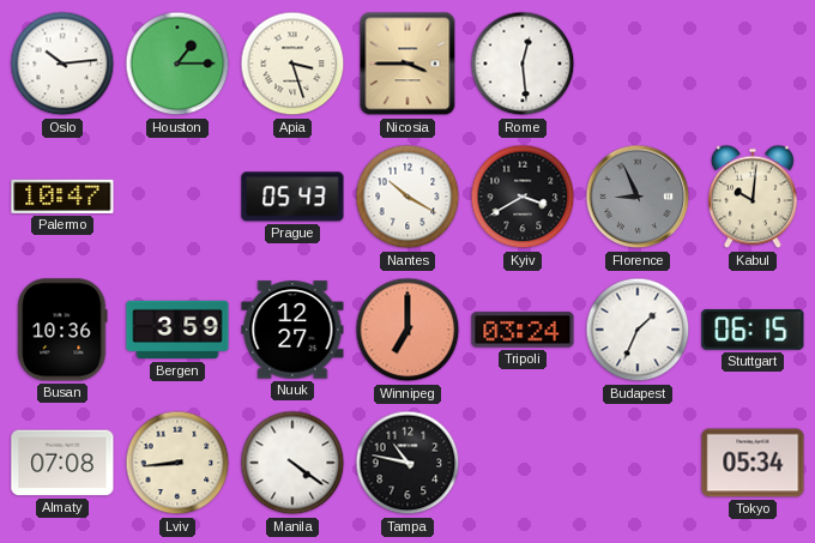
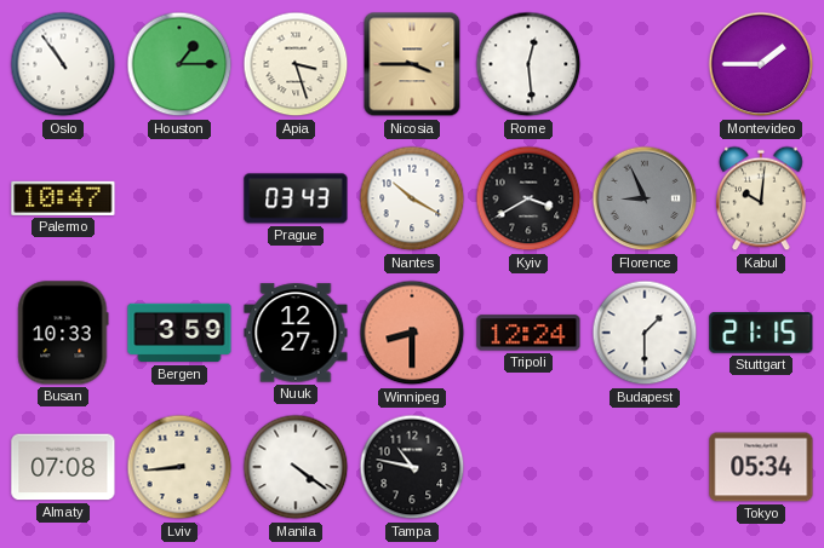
Oslo: 10:14 -> 10:54 (63, 64)
Montevideo: none -> 1:45 (761, 64)
Prague: 05:43 -> 03:43 (296, 198)
Busan: 10:36 -> 10:33 (63, 333)
Winnipeg: 7:00 -> 8:30 (412, 333)
Tripoli: 03:24 -> 12:24 (528, 333)
Budapest: 1:34 -> 1:30 (645, 333)
Stuttgart: 06:15 -> 21:15 (761, 333)
